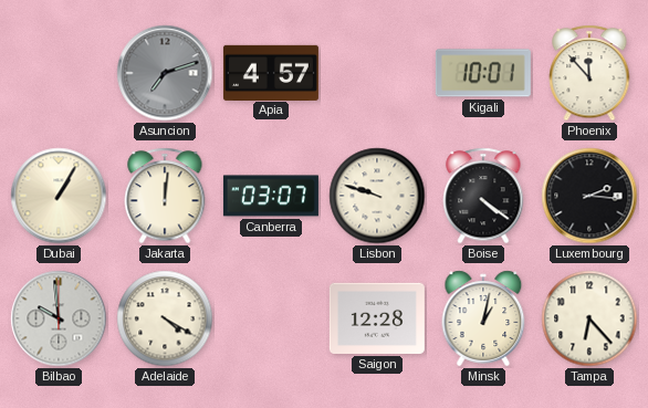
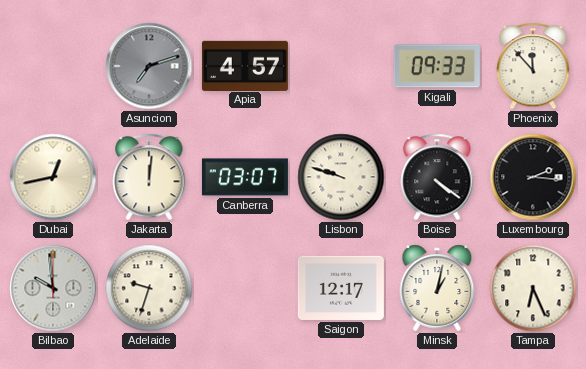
Kigali: 10:01 -> 09:33 (437, 66)
Dubai: 1:05 -> 12:43 (53, 177)
Adelaide: 4:20 -> 9:33 (149, 288)
Saigon: 12:28 -> 12:17 (341, 288)
Tampa: 6:23 -> 6:26 (533, 288)
